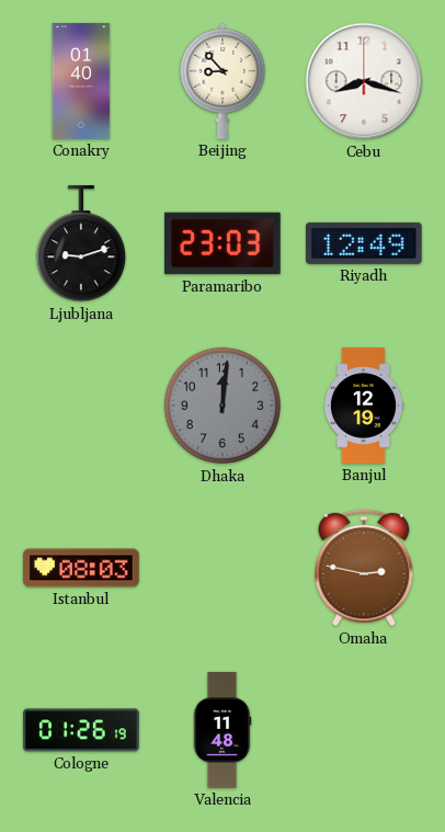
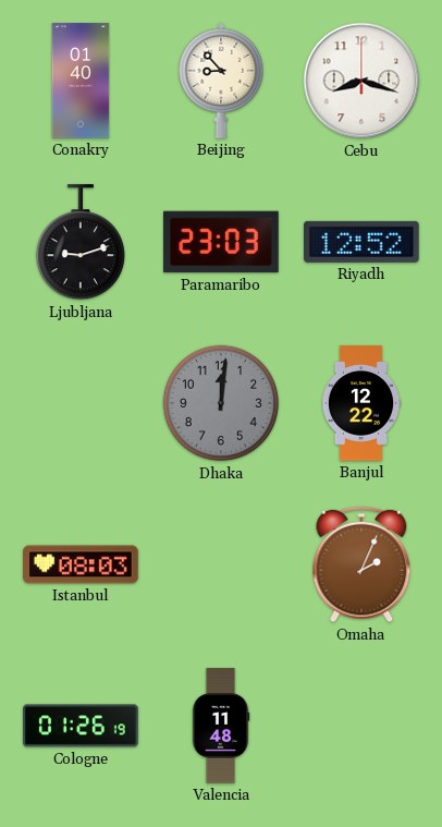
Riyadh: 12:49 -> 12:52 (363, 242)
Banjul: 12:19 -> 12:22 (361, 403)
Omaha: 2:47 -> 2:04 (361, 564)
